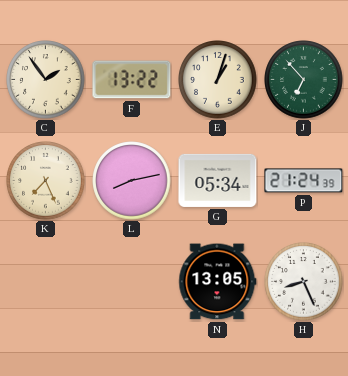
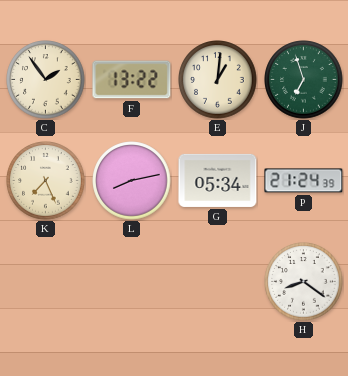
E: 1:03 -> 1:01 (218, 80)
J: 6:53 -> 6:57 (304, 80)
N: 13:05 -> none (218, 282)
H: 8:26 -> 8:21 (304, 282)
